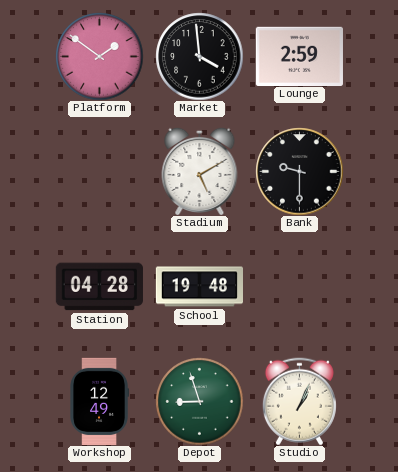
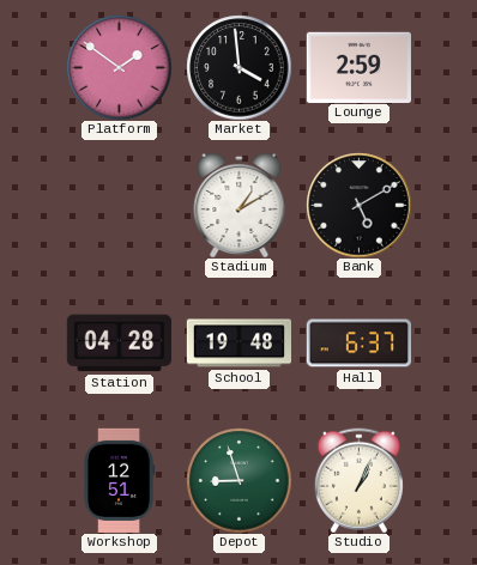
Stadium: 5:10 -> 1:10 (240, 205)
Bank: 9:30 -> 5:10 (358, 205)
Hall: none -> 6:37 (358, 344)
Workshop: 12:49 -> 12:51 (119, 480)
